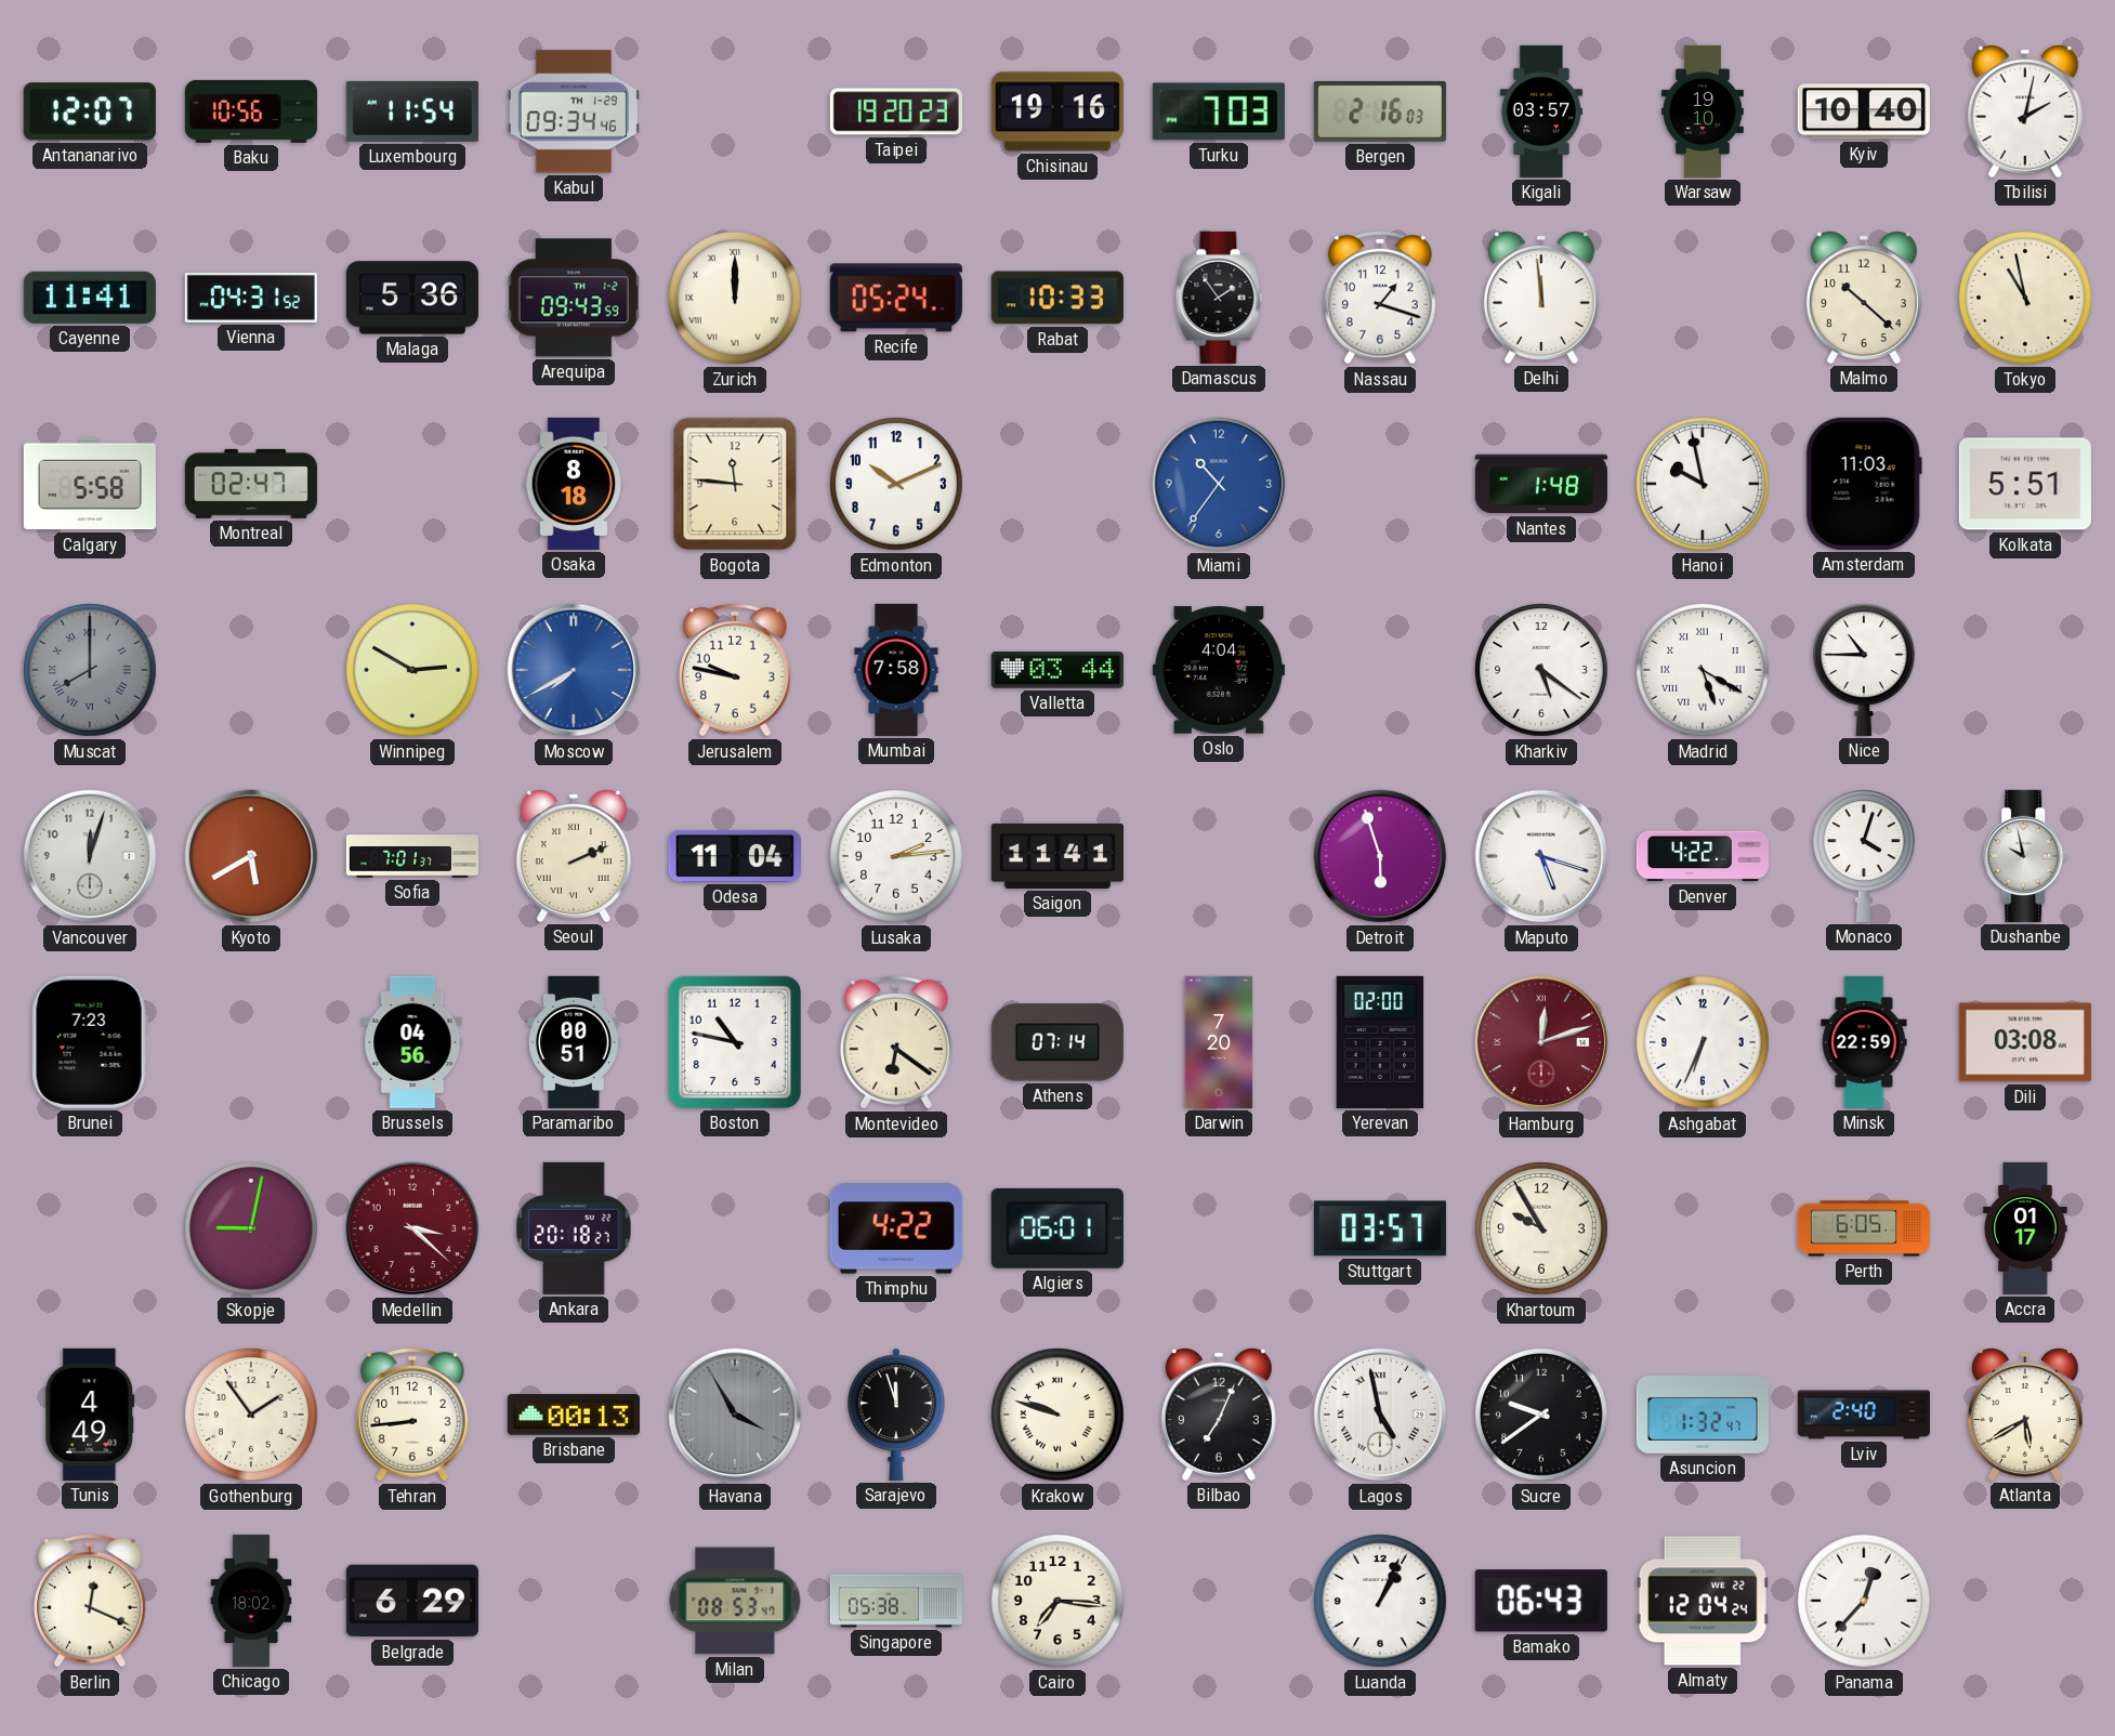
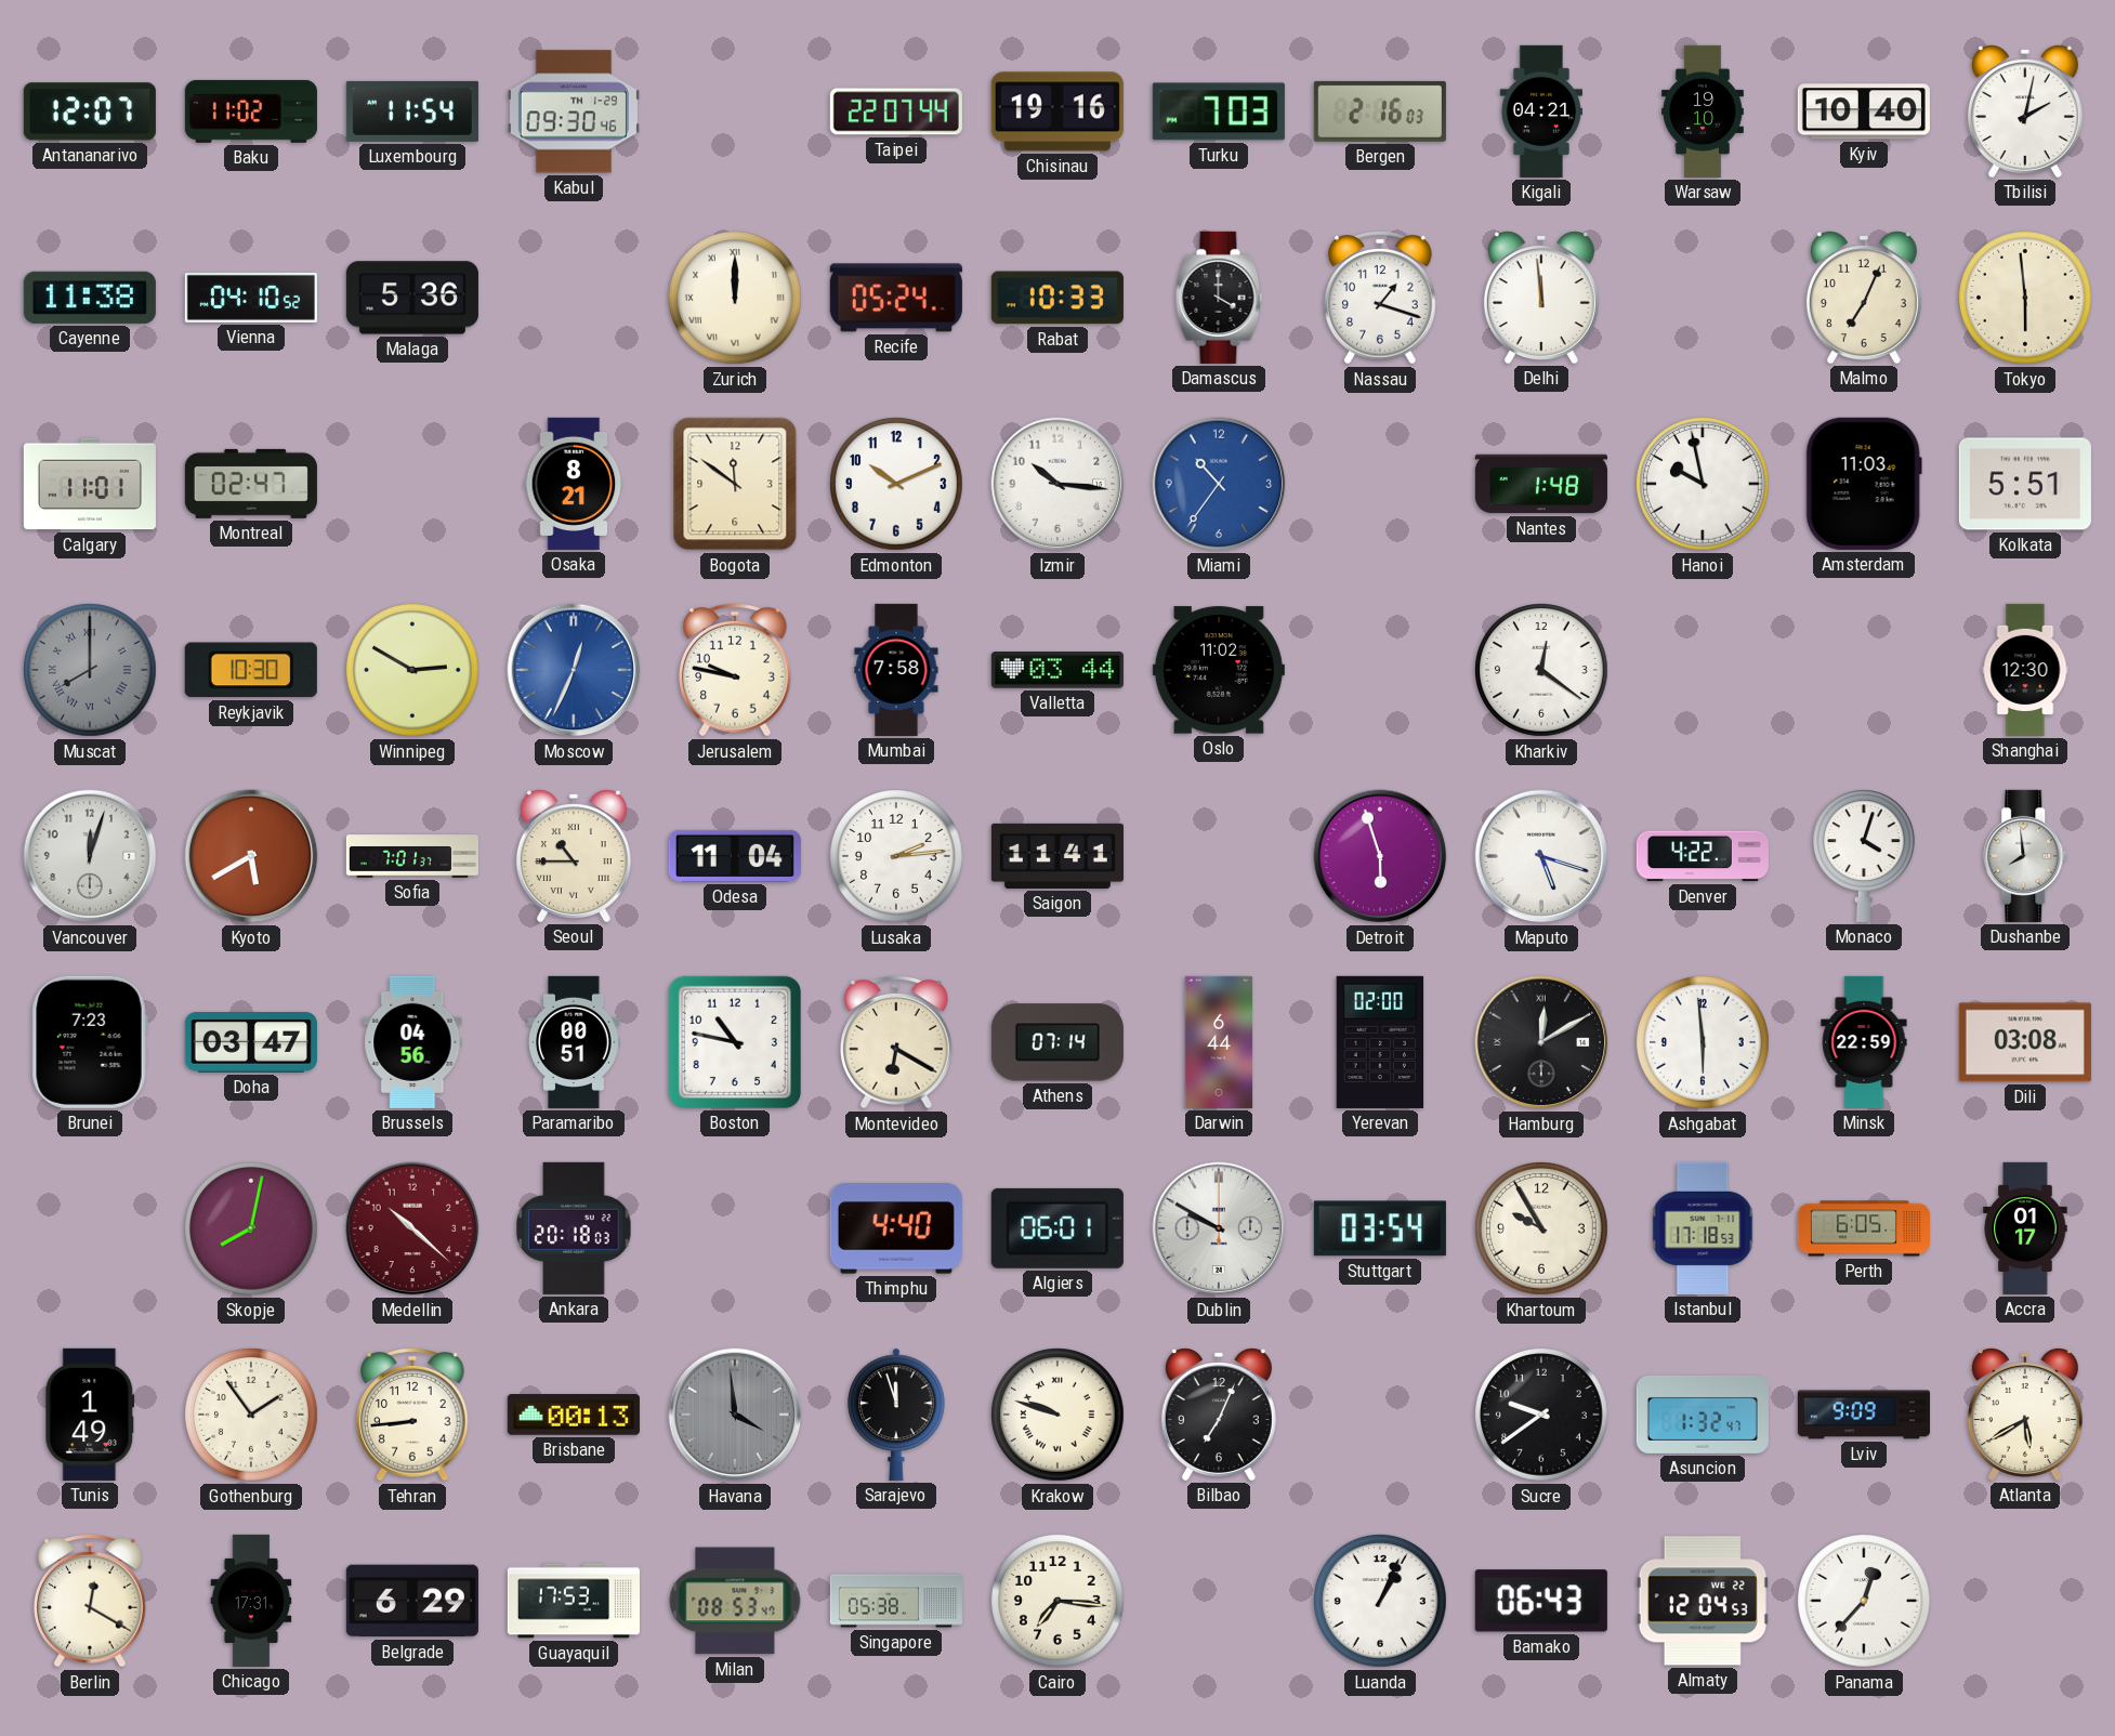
Baku: 10:56 -> 11:02 (251, 111)
Kabul: 09:34 -> 09:30 (574, 111)
Taipei: 19:20 -> 22:07 (896, 111)
Kigali: 03:57 -> 04:21 (1540, 111)
Cayenne: 11:41 -> 11:38 (90, 298)
Vienna: 04:31 -> 04:10 (251, 298)
Arequipa: 09:43 -> none (574, 298)
Damascus: 1:54 -> 4:00 (1219, 298)
Malmo: 10:22 -> 7:04 (1864, 298)
Tokyo: 10:58 -> 5:59 (2026, 299)
Calgary: 5:58 -> 11:01 (90, 484)
Osaka: 8:18 -> 8:21 (574, 484)
Bogota: 11:46 -> 11:51 (735, 484)
Izmir: none -> 10:16 (1057, 484)
Reykjavik: none -> 10:30 (251, 670)
Moscow: 7:40 -> 12:34 (574, 670)
Oslo: 4:04 -> 11:02 (1219, 670)
Kharkiv: 5:21 -> 12:21 (1542, 671)
Madrid: 5:20 -> none (1704, 671)
Nice: 10:45 -> none (1864, 670)
Shanghai: none -> 12:30 (2025, 670)
Seoul: 2:11 -> 10:45 (574, 856)
Dushanbe: 9:58 -> 7:59 (2026, 856)
Doha: none -> 03:47 (251, 1042)
Montevideo: 6:21 -> 6:20 (897, 1043)
Darwin: 7:20 -> 6:44 (1219, 1042)
Hamburg: 12:12 -> 12:10 (1541, 1042)
Hamburg dial: burgundy -> black (1541, 1042)
Ashgabat: 6:34 -> 5:59 (1704, 1043)
Skopje: 9:02 -> 8:02 (252, 1229)
Medellin: 3:22 -> 10:22 (412, 1228)
Ankara: 20:18:27 -> 20:18:03 (574, 1228)
Thimphu: 4:22 -> 4:40 (896, 1228)
Dublin: none -> 9:50 (1219, 1228)
Stuttgart: 03:57 -> 03:54 (1380, 1228)
Istanbul: none -> 17:18 (1703, 1228)
Tunis: 4:49 -> 1:49 (90, 1415)
Havana: 3:55 -> 3:59 (735, 1415)
Lagos: 4:58 -> none (1380, 1415)
Lviv: 2:40 -> 9:09 (1864, 1415)
Berlin: 12:19 -> 12:20 (91, 1602)
Chicago: 18:02 -> 17:31 (251, 1601)
Guayaquil: none -> 17:53 (574, 1601)
Almaty: 12:04:24 -> 12:04:53 (1703, 1601)
